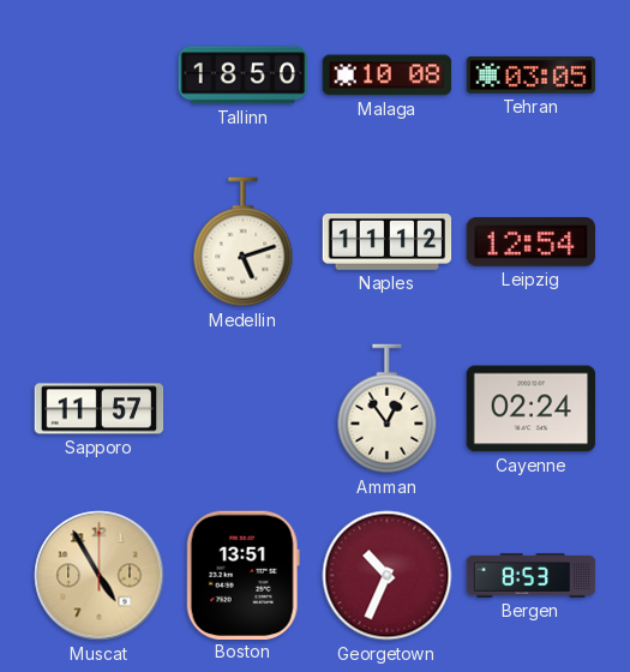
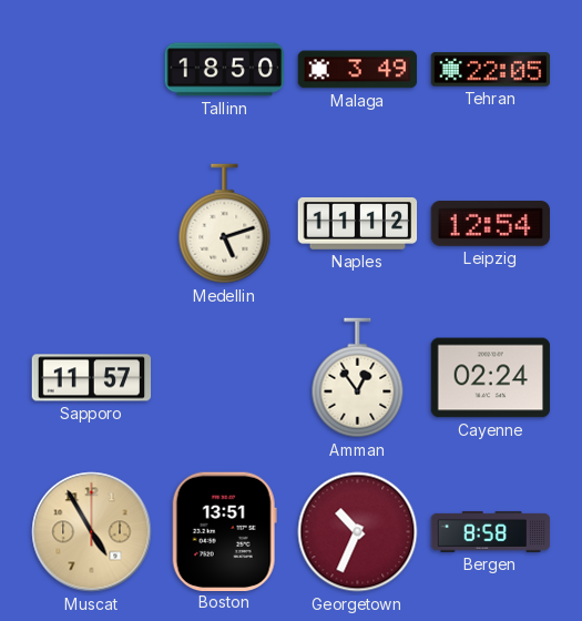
Malaga: 10:08 -> 3:49 (358, 70)
Tehran: 03:05 -> 22:05 (491, 70)
Bergen: 8:53 -> 8:58 (491, 531)
